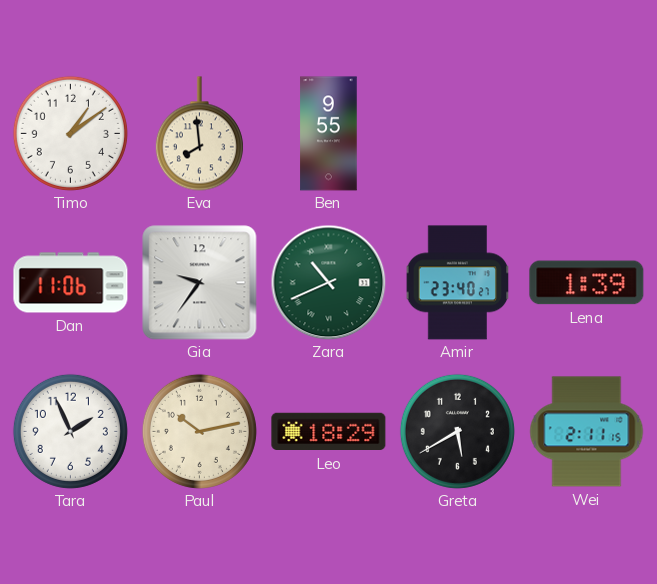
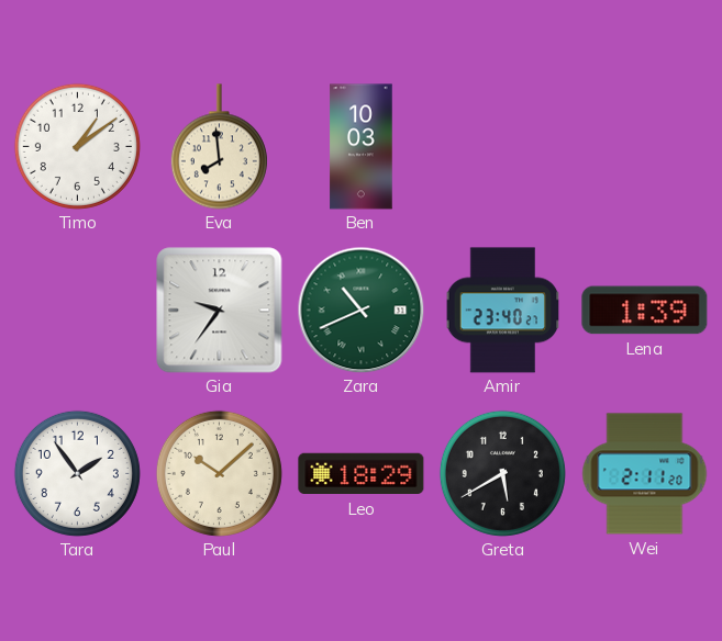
Ben: 9:55 -> 10:03 (362, 147)
Dan: 11:06 -> none (71, 283)
Tara: 1:56 -> 1:54 (77, 473)
Paul: 10:13 -> 10:08 (219, 473)
Wei: 2:11:15 -> 2:11:20 (645, 474)
